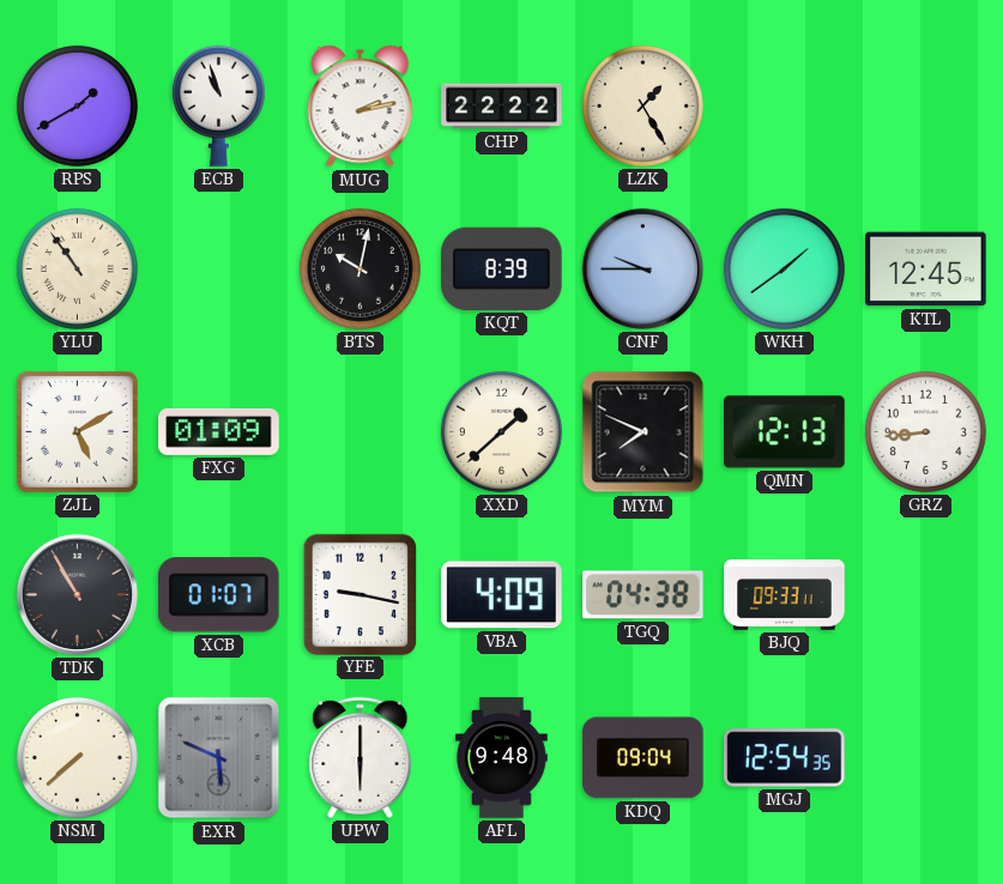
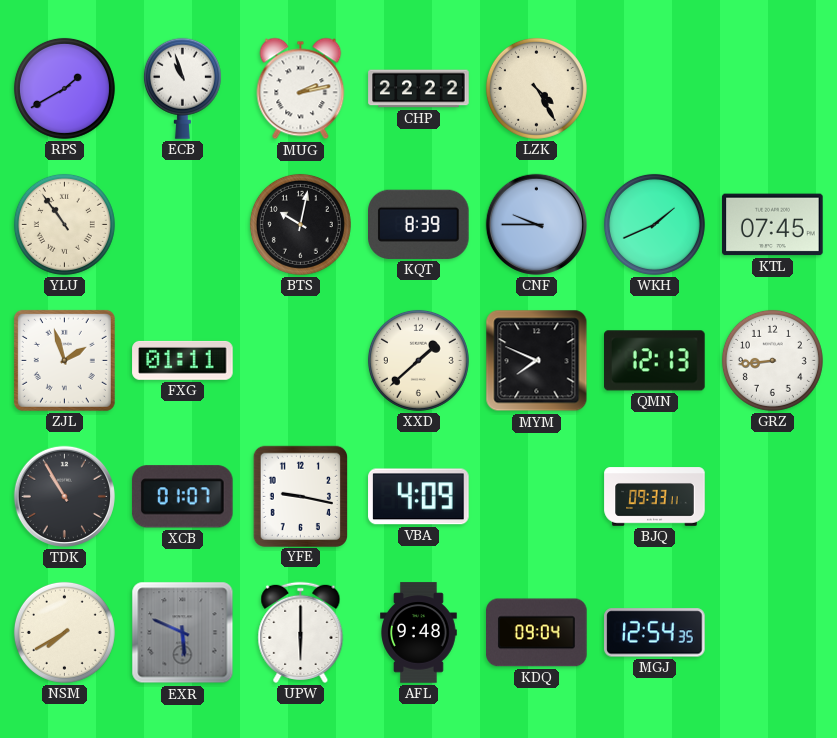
LZK: 1:25 -> 4:25 (536, 88)
WKH: 1:39 -> 1:41 (654, 224)
KTL: 12:45 -> 07:45 (773, 225)
ZJL: 5:10 -> 1:57 (64, 360)
FXG: 01:09 -> 01:11 (183, 360)
TGQ: 04:38 -> none (644, 595)
NSM: 7:38 -> 7:40 (64, 632)
